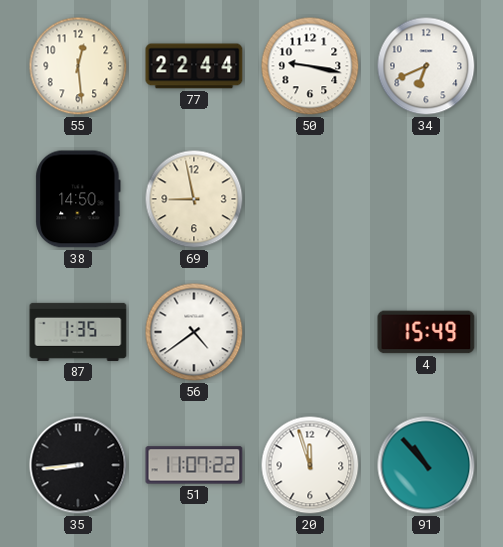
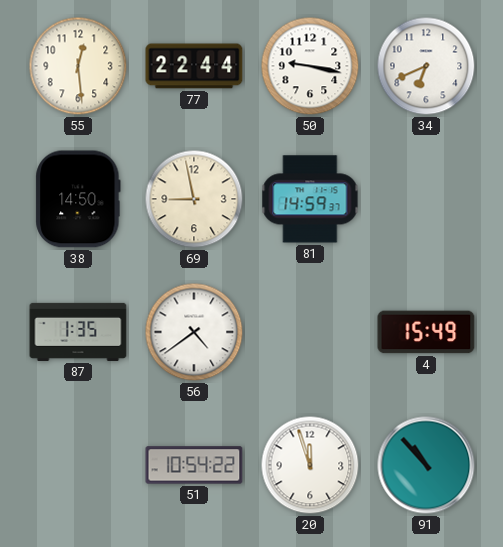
81: none -> 14:59 (310, 199)
35: 8:44 -> none (78, 465)
51: 11:07 -> 10:54 (194, 465)
